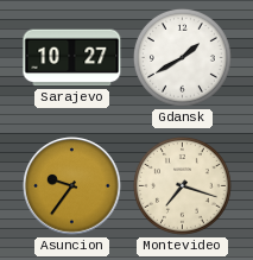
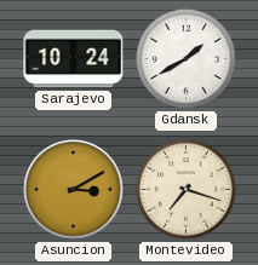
Sarajevo: 10:27 -> 10:24 (74, 59)
Asuncion: 9:36 -> 3:10 (74, 190)
